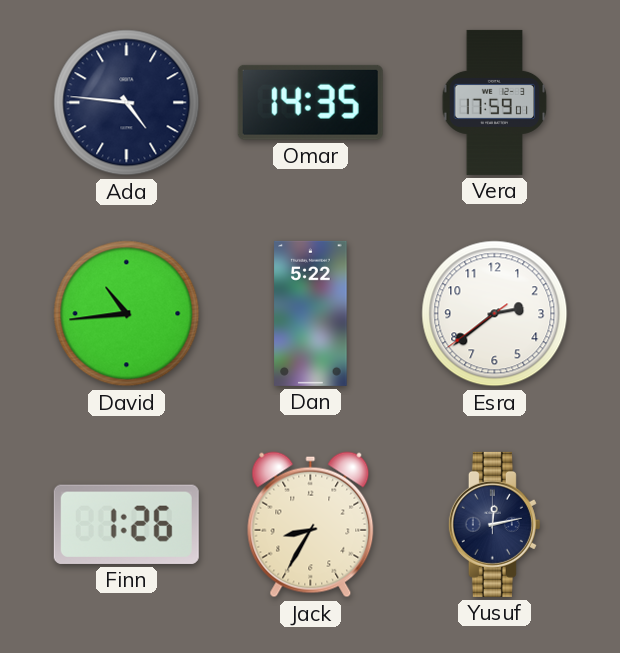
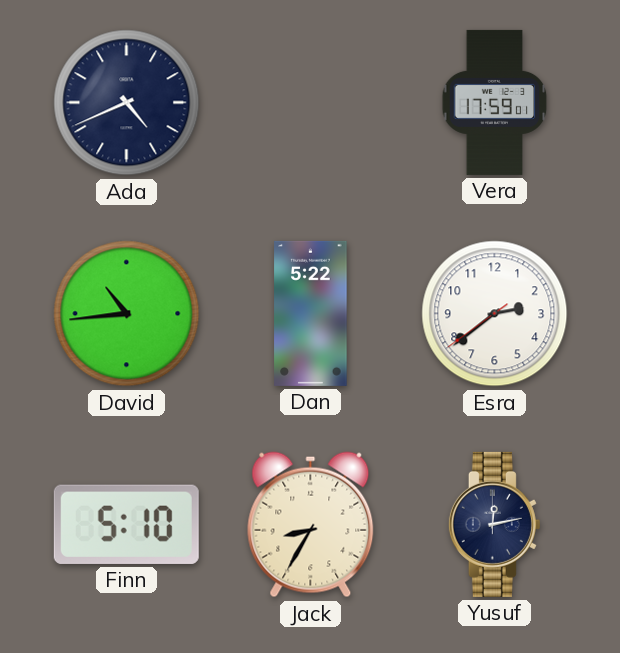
Ada: 4:46 -> 4:41 (127, 103)
Omar: 14:35 -> none (310, 102)
Finn: 1:26 -> 5:10 (126, 524)
